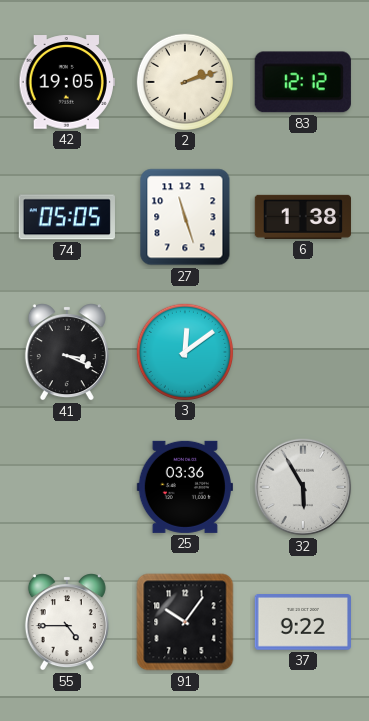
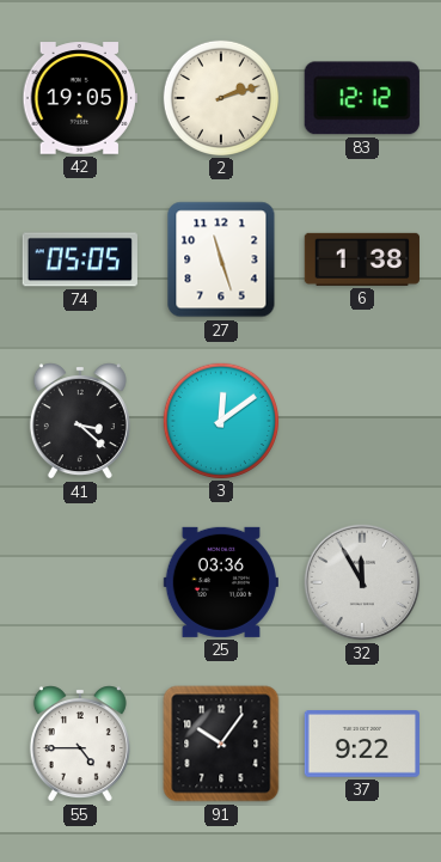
41: 3:19 -> 3:22 (80, 421)
32: 5:55 -> 11:55 (362, 582)
